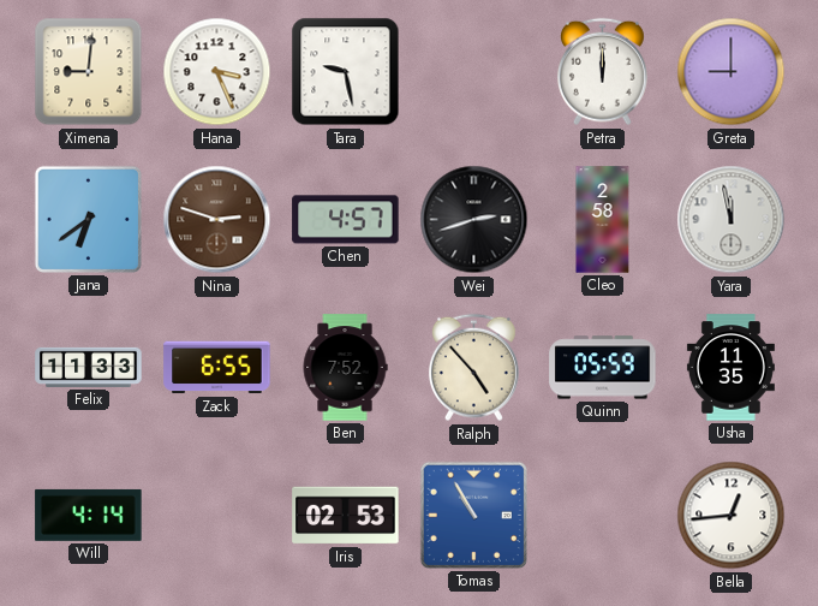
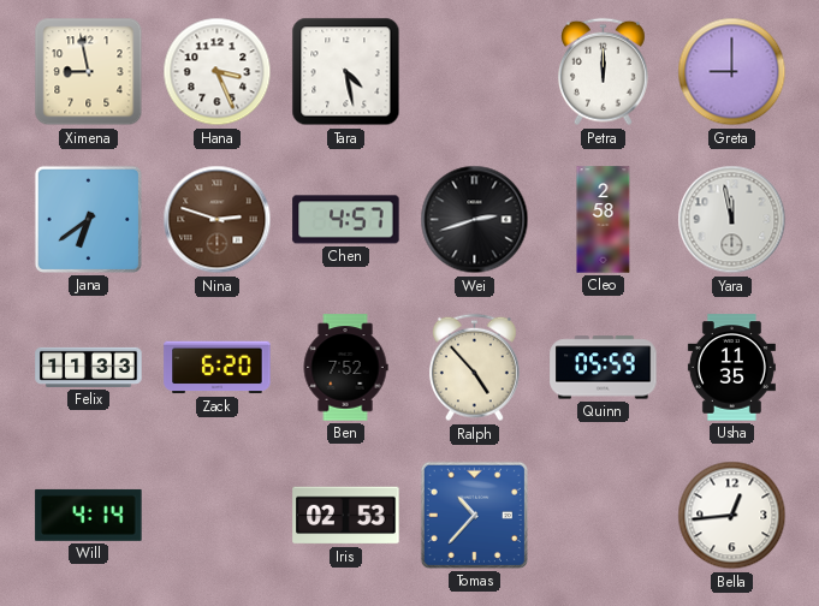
Ximena: 9:01 -> 8:58 (89, 72)
Tara: 9:28 -> 4:28 (346, 72)
Zack: 6:55 -> 6:20 (218, 368)
Tomas: 10:55 -> 10:37 (474, 515)
